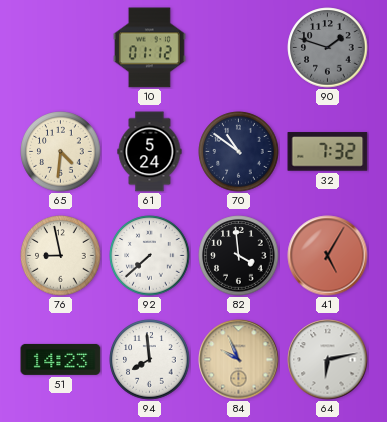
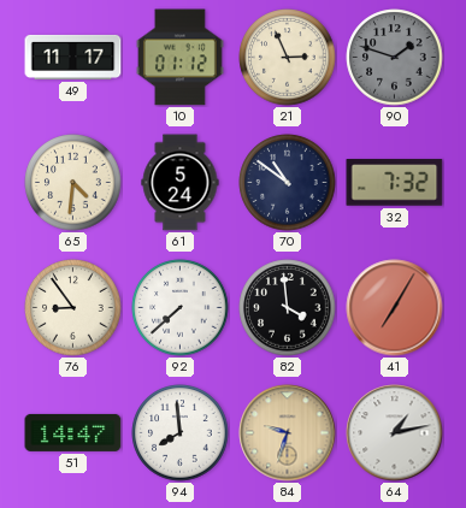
49: none -> 11:17 (73, 57)
21: none -> 2:56 (288, 58)
76: 8:58 -> 8:54 (73, 308)
41: 5:05 -> 7:05 (395, 308)
51: 14:23 -> 14:47 (73, 432)
84: 9:56 -> 9:33 (288, 433)
64: 6:13 -> 1:13 (395, 433)
